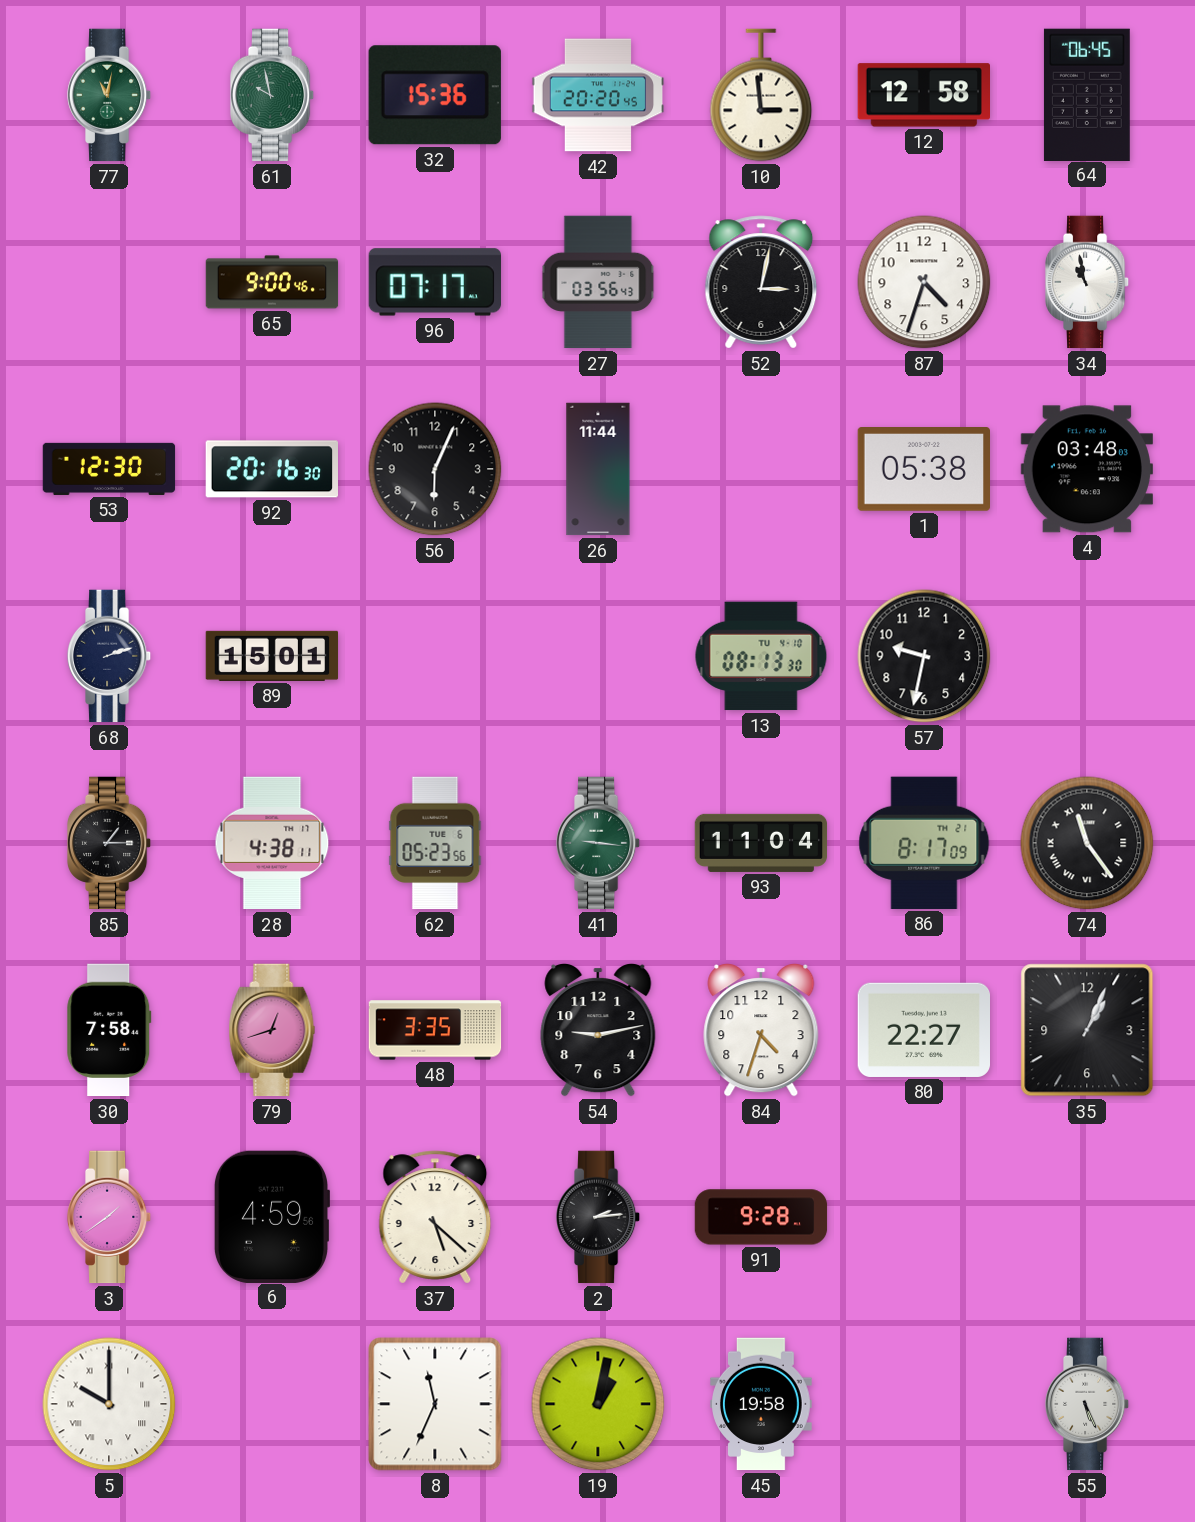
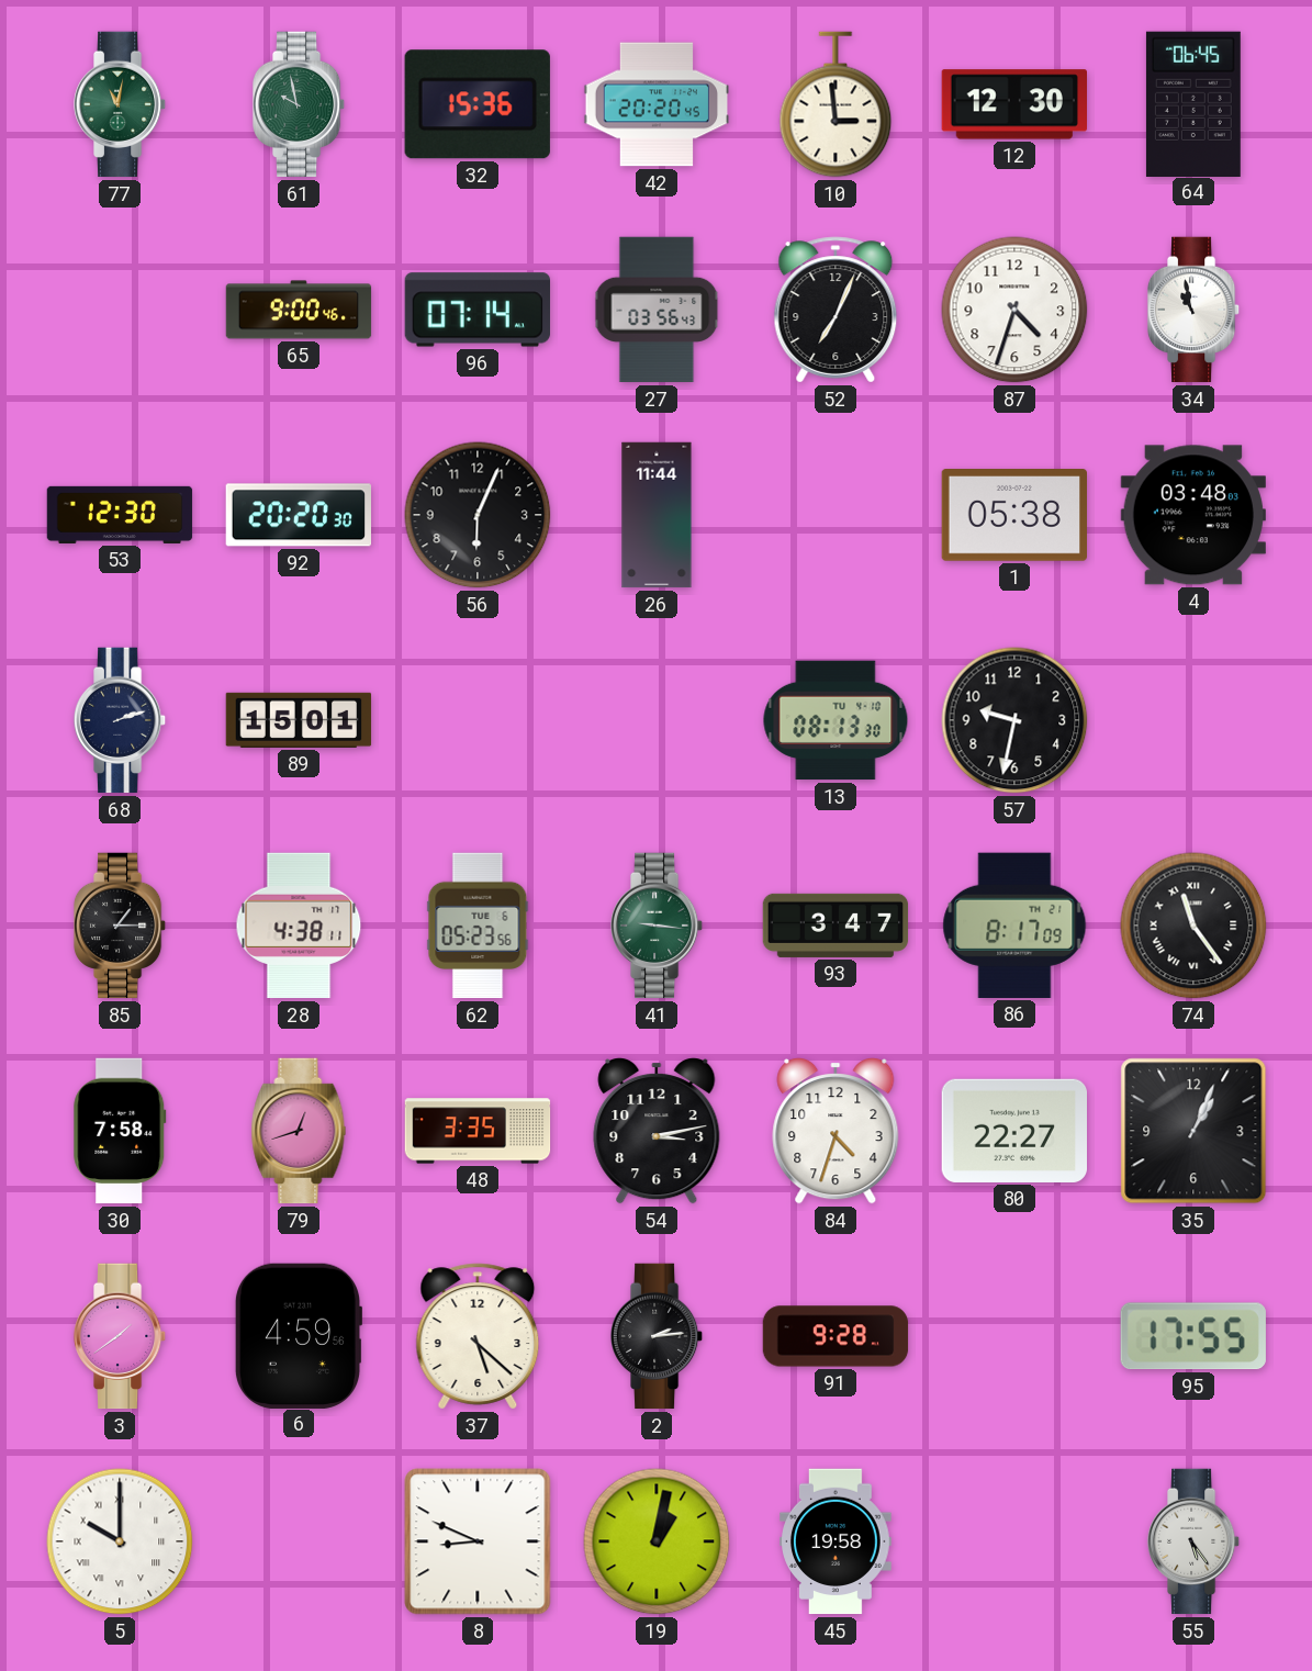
12: 12:58 -> 12:30 (1013, 104)
96: 07:17 -> 07:14 (476, 310)
52: 3:02 -> 7:04 (836, 310)
92: 20:16 -> 20:20 (298, 515)
93: 11:04 -> 3:47 (836, 926)
54: 9:13 -> 3:13 (657, 1132)
95: none -> 17:55 (1193, 1336)
8: 11:34 -> 8:49 (478, 1541)
55: 5:26 -> 5:24 (1193, 1541)
